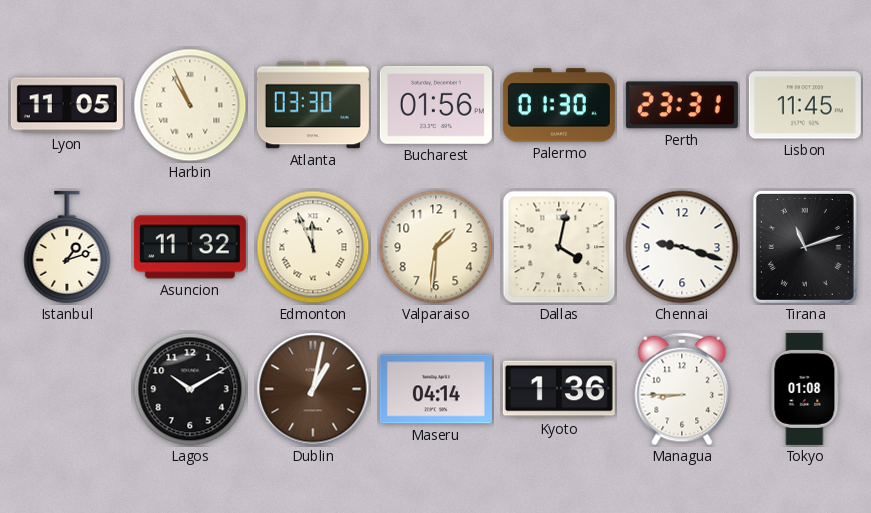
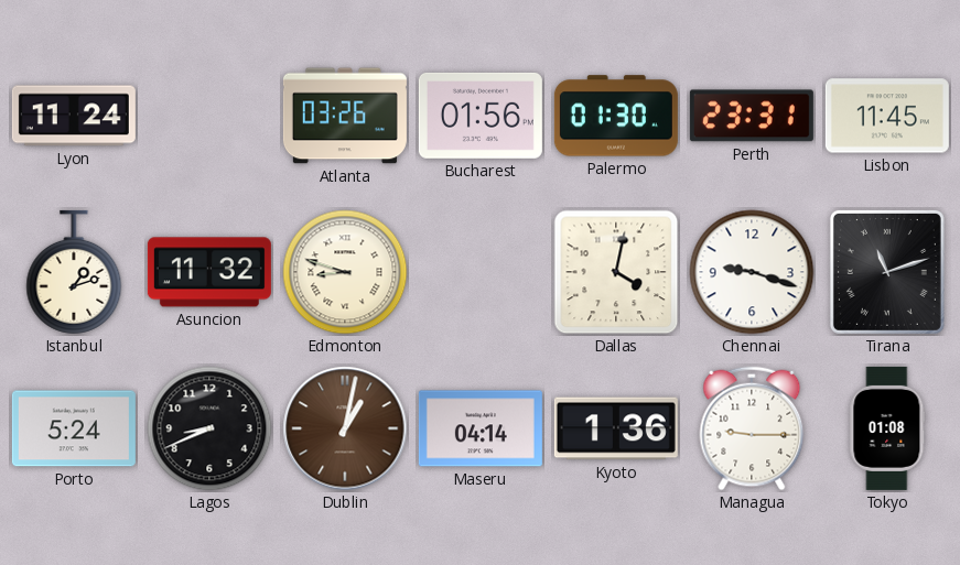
Lyon: 11:05 -> 11:24 (74, 116)
Harbin: 10:56 -> none (190, 105)
Atlanta: 03:30 -> 03:26 (345, 116)
Edmonton: 11:56 -> 8:48 (345, 272)
Valparaiso: 1:31 -> none (436, 247)
Porto: none -> 5:24 (74, 428)
Lagos: 10:10 -> 8:41 (209, 428)
Managua: 8:45 -> 9:15 (752, 428)
